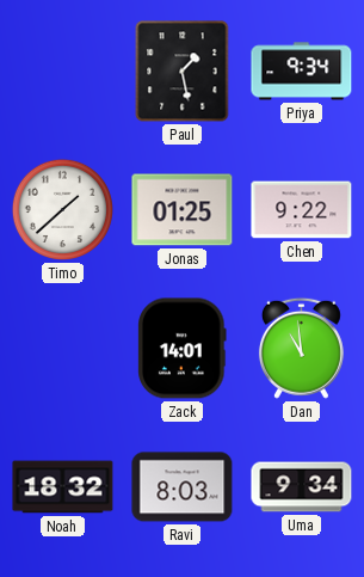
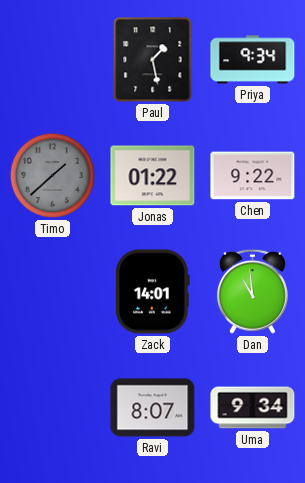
Timo dial: white -> grey (52, 175)
Jonas: 01:25 -> 01:22 (153, 176)
Noah: 18:32 -> none (63, 487)
Ravi: 8:03 -> 8:07 (153, 408)
